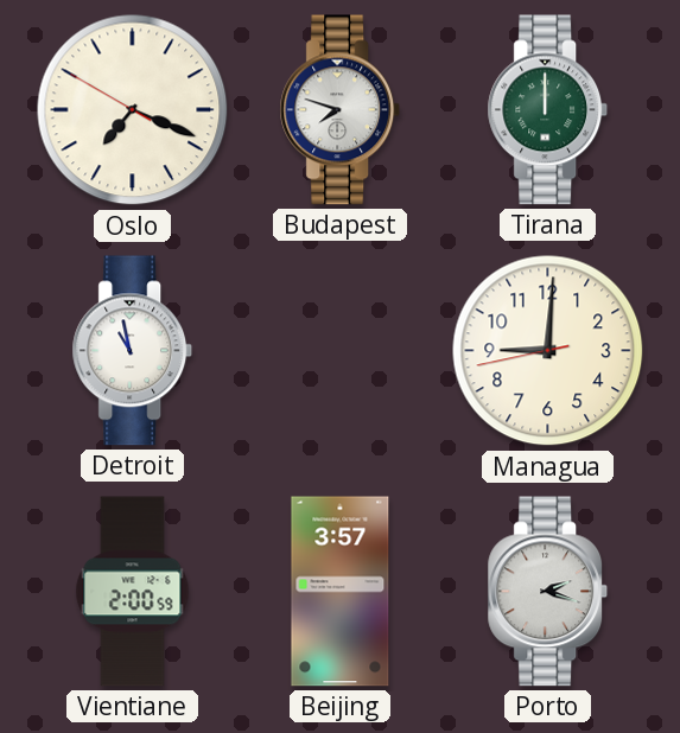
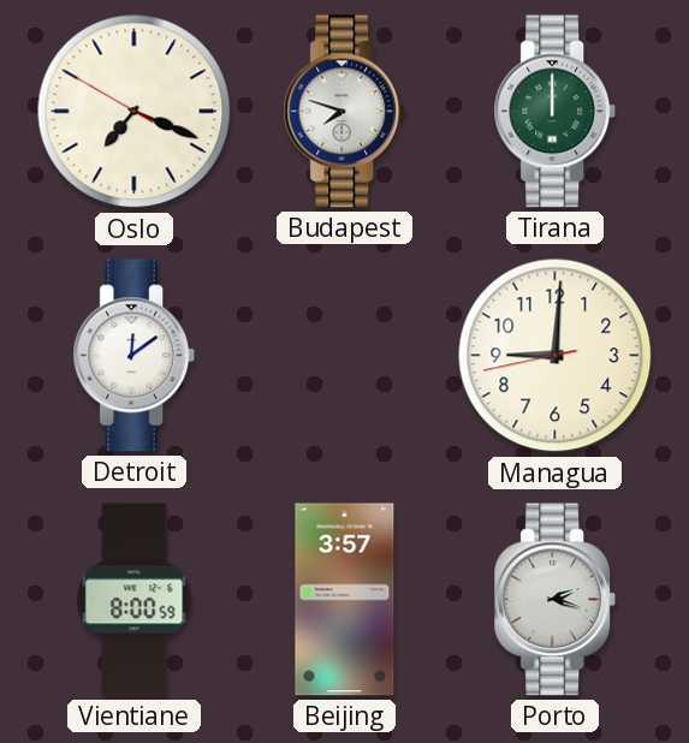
Detroit: 10:58 -> 12:09 (135, 356)
Vientiane: 2:00 -> 8:00 (135, 600)
